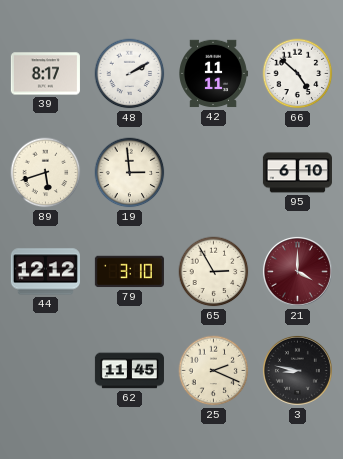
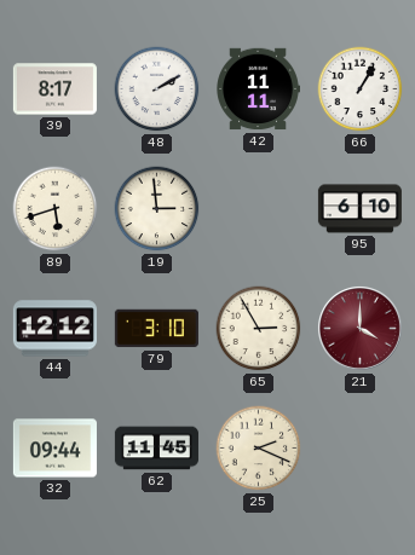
66: 4:52 -> 1:05 (361, 89)
32: none -> 09:44 (54, 449)
3: 8:47 -> none (297, 370)
